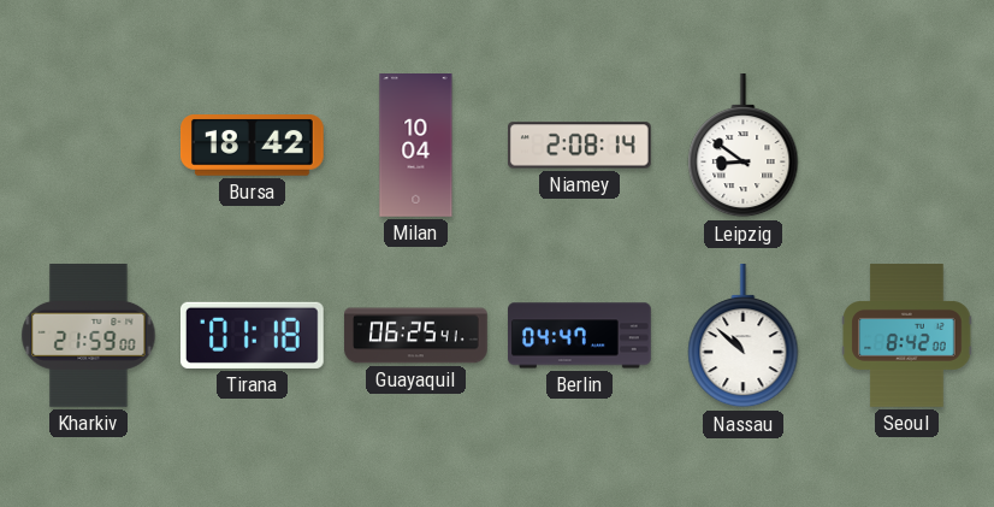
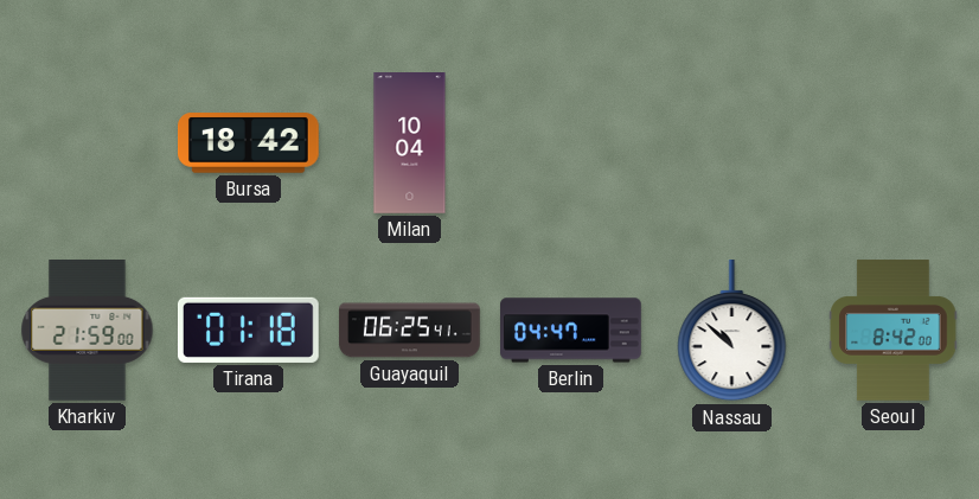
Niamey: 2:08 -> none (580, 146)
Leipzig: 8:51 -> none (744, 147)
